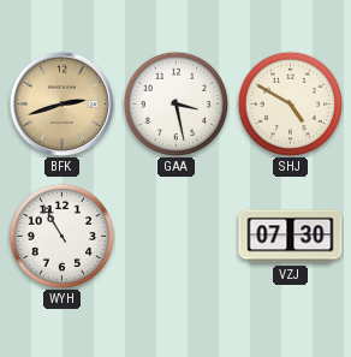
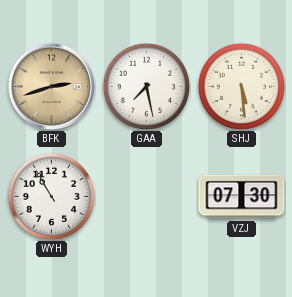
GAA: 3:28 -> 7:28 (146, 86)
SHJ: 4:50 -> 5:29 (241, 86)
